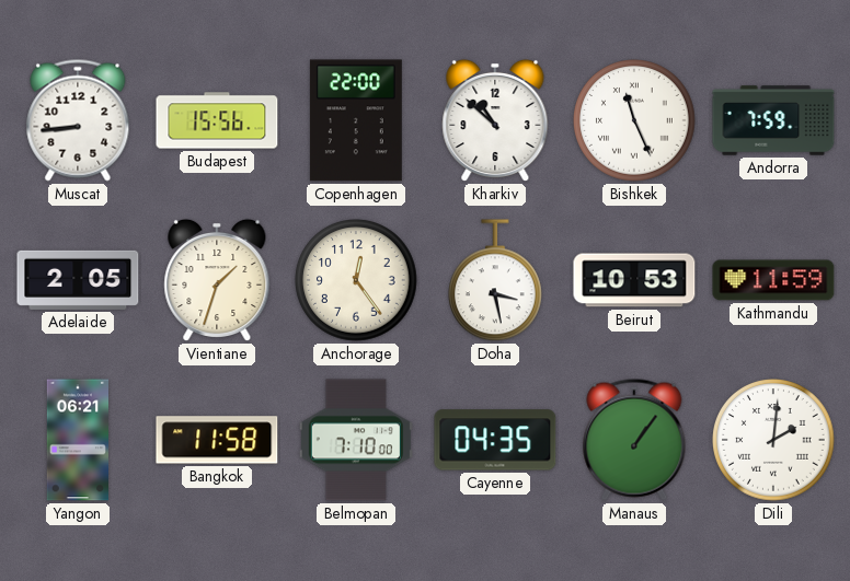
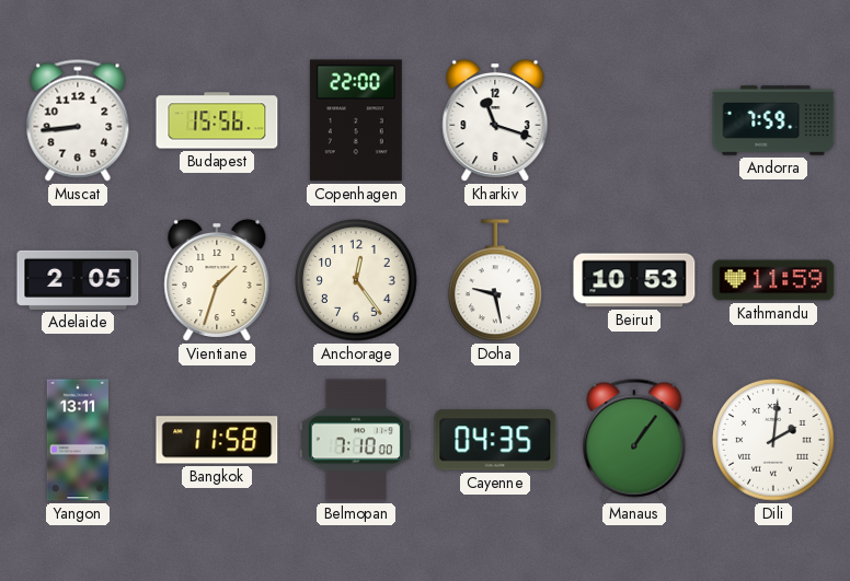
Kharkiv: 10:52 -> 11:18 (495, 120)
Bishkek: 11:26 -> none (635, 121)
Doha: 3:28 -> 9:28 (496, 281)
Yangon: 06:21 -> 13:11 (77, 440)
